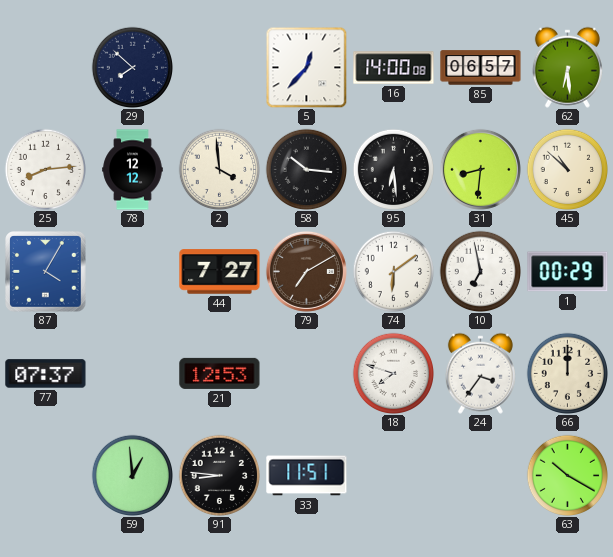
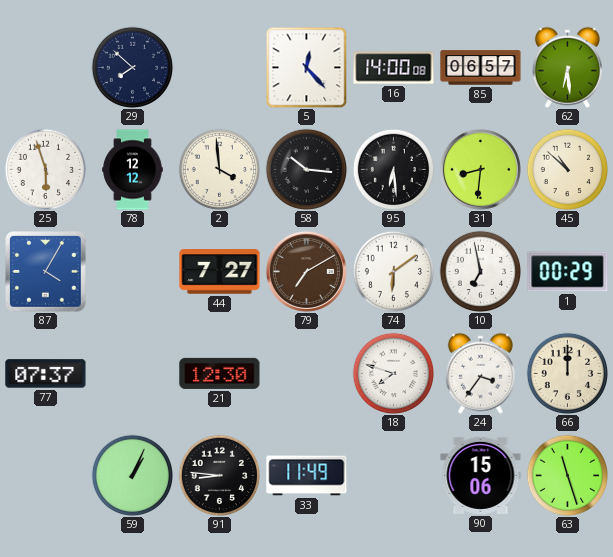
5: 12:37 -> 12:23 (306, 67)
25: 8:14 -> 5:57 (45, 169)
21: 12:53 -> 12:30 (220, 373)
59: 12:59 -> 1:04 (132, 475)
33: 11:51 -> 11:49 (307, 476)
90: none -> 15:06 (481, 475)
63: 10:20 -> 11:27 (567, 475)
